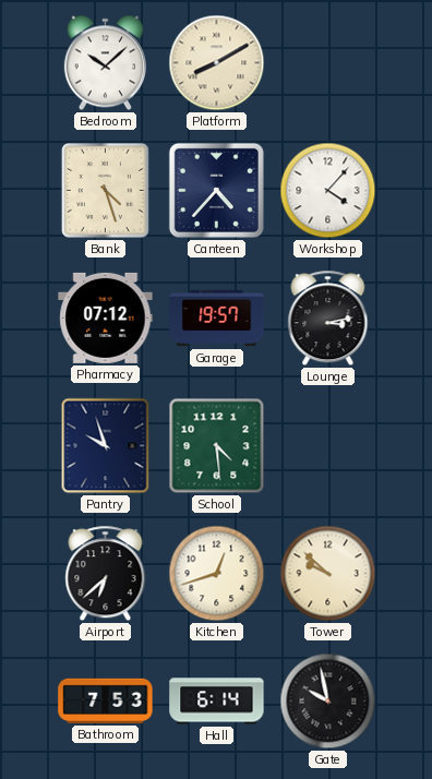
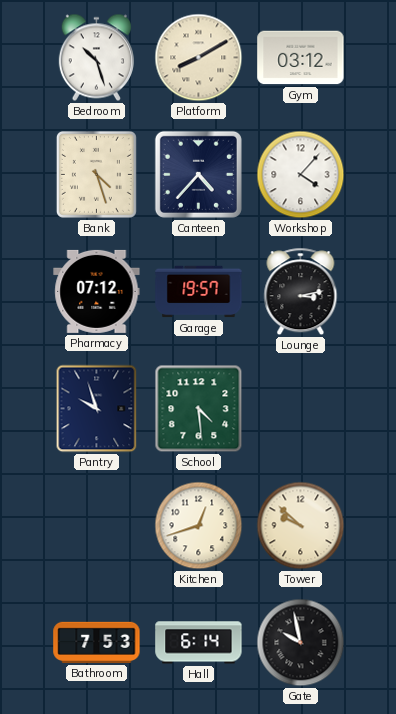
Bedroom: 10:08 -> 10:27 (96, 58)
Gym: none -> 03:12 (301, 58)
Airport: 6:38 -> none (106, 574)
